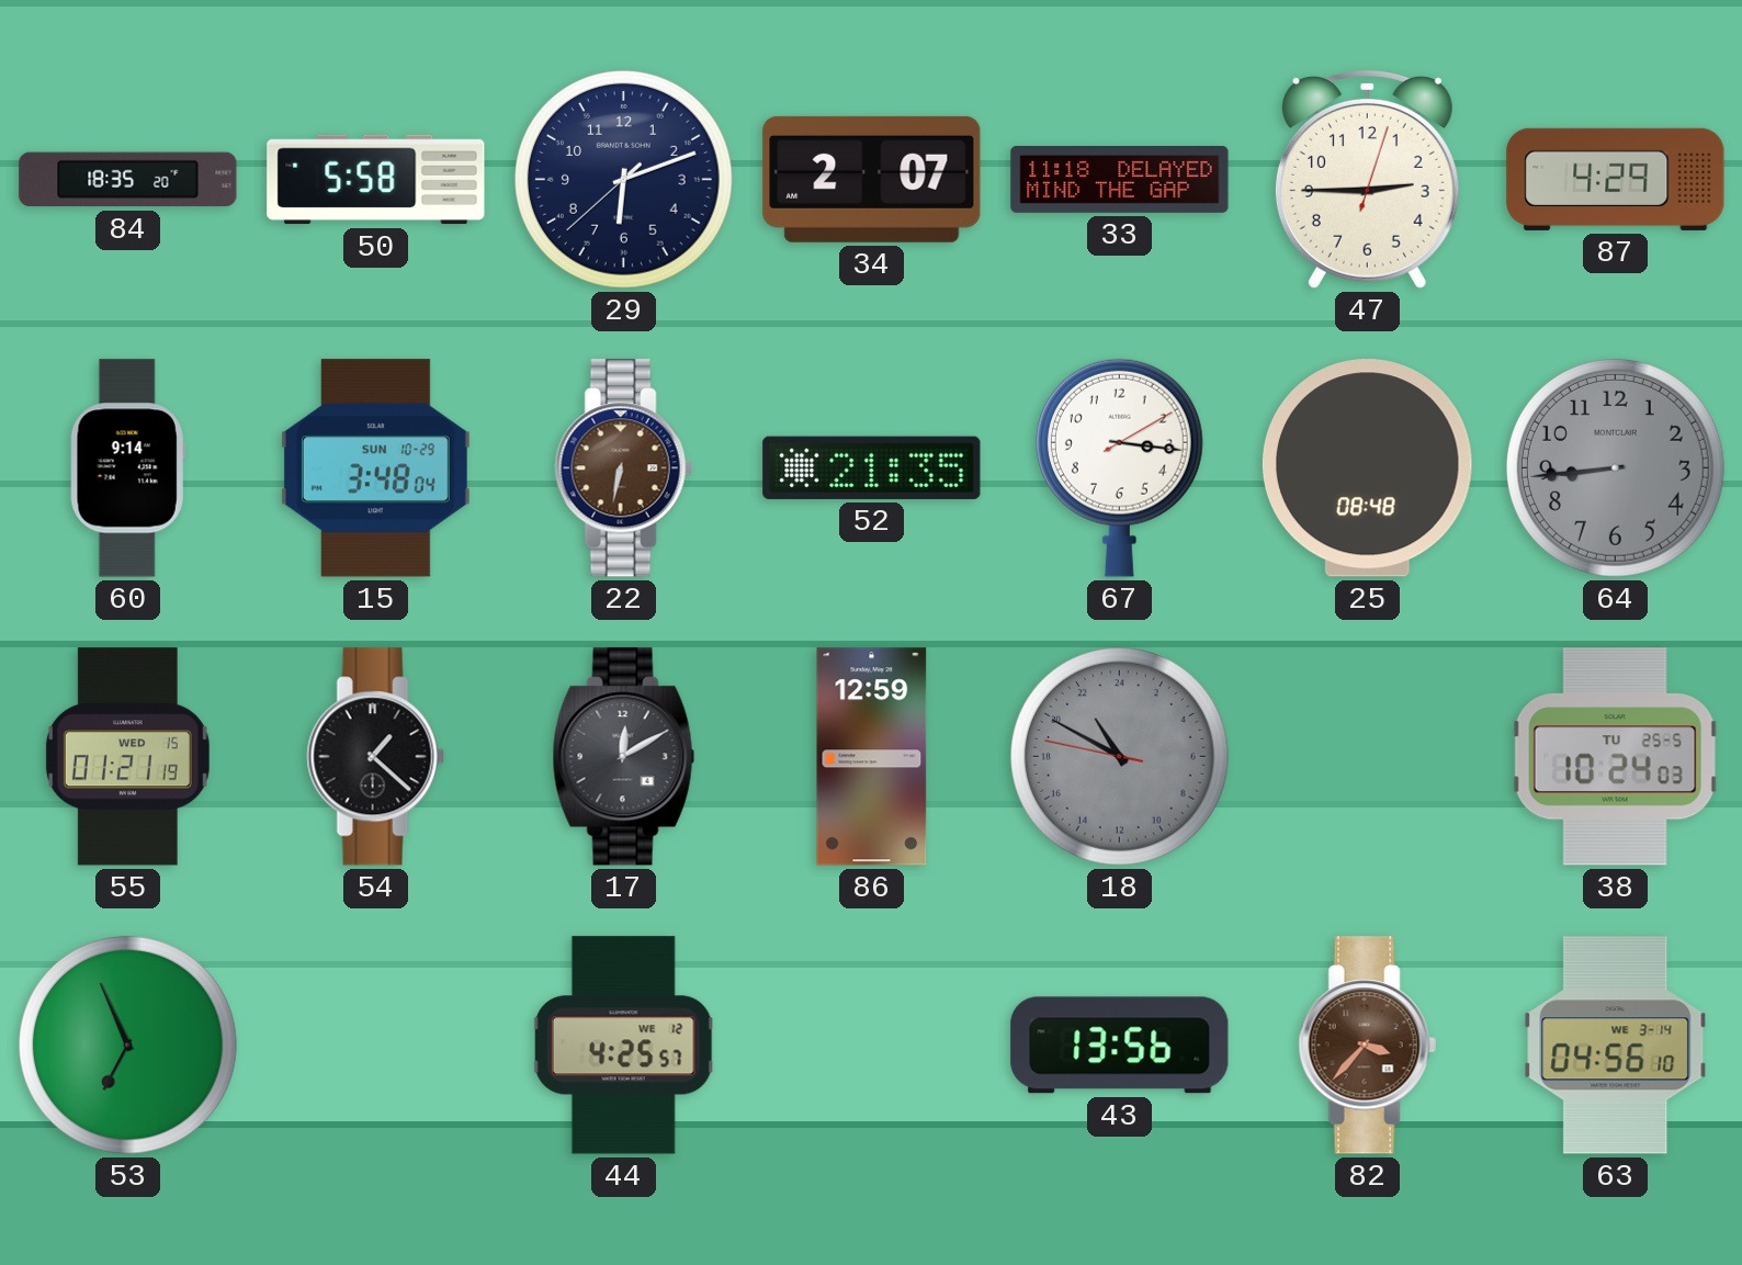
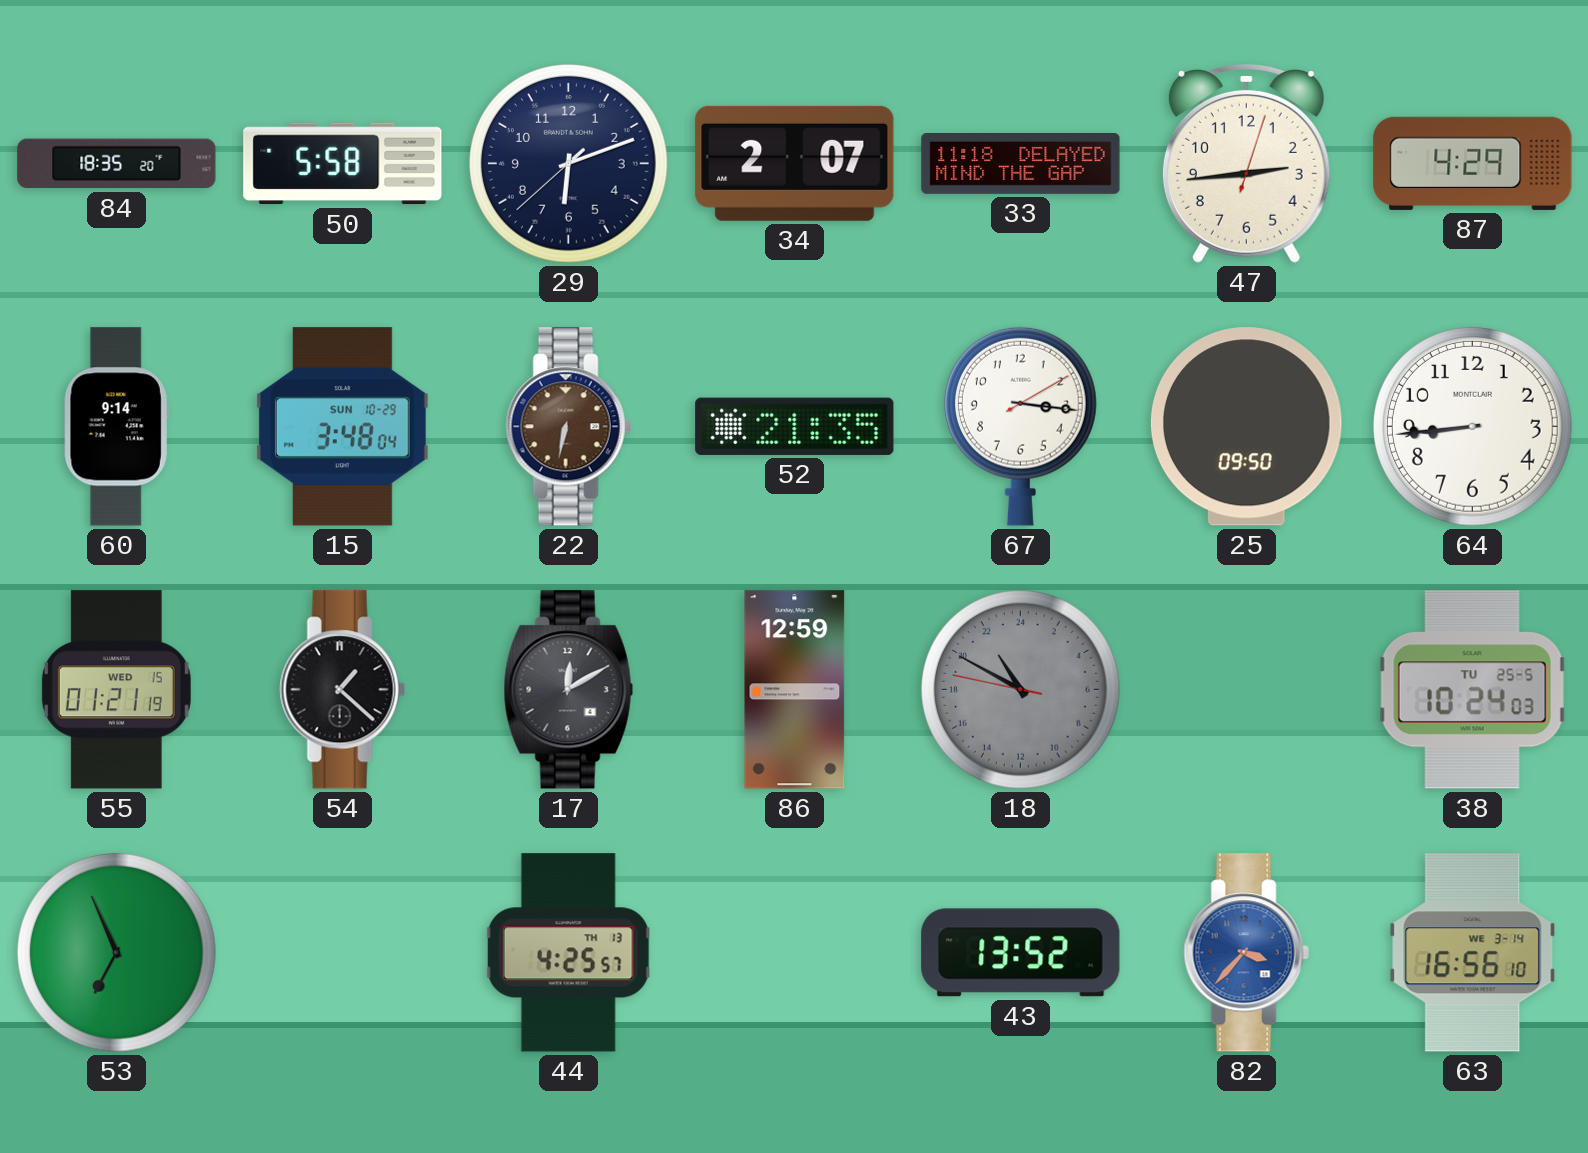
47: 2:45 -> 2:44 (1246, 164)
25: 08:48 -> 09:50 (1246, 427)
64 dial: grey -> white (1472, 426)
44 date: WE 12 -> TH 13 (568, 953)
43: 13:56 -> 13:52 (1021, 953)
82 dial: brown -> blue (1246, 953)
63: 04:56 -> 16:56 (1473, 953)
